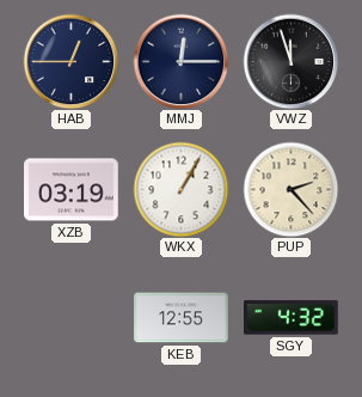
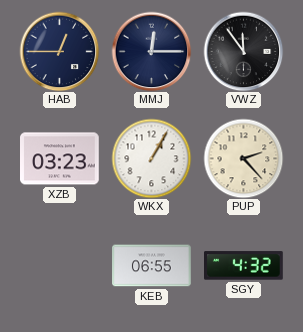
VWZ: 11:57 -> 11:54 (243, 51)
XZB: 03:19 -> 03:23 (60, 159)
KEB: 12:55 -> 06:55 (152, 266)
